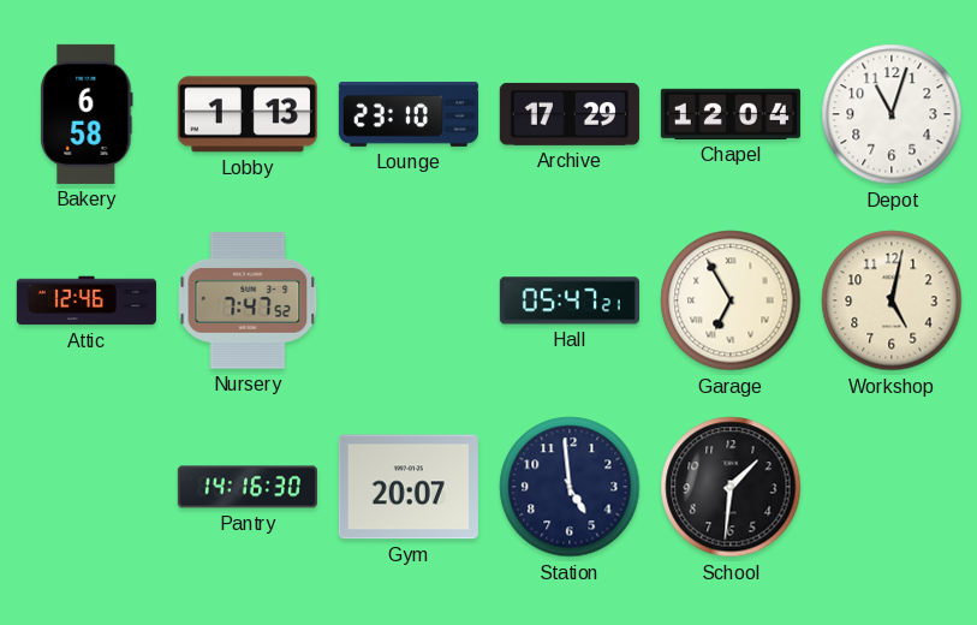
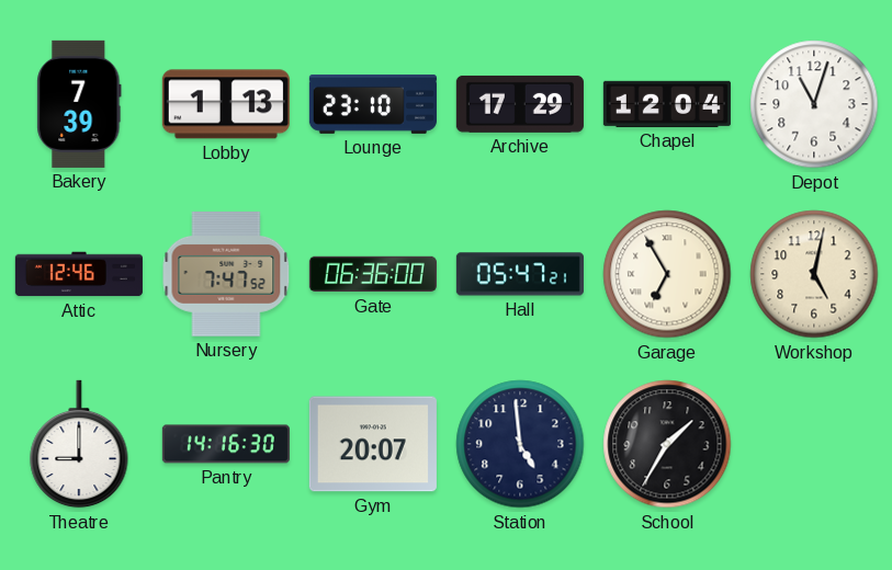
Bakery: 6:58 -> 7:39 (79, 104)
Gate: none -> 06:36 (373, 274)
Theatre: none -> 9:00 (79, 444)
School: 1:31 -> 1:35 (667, 444)
